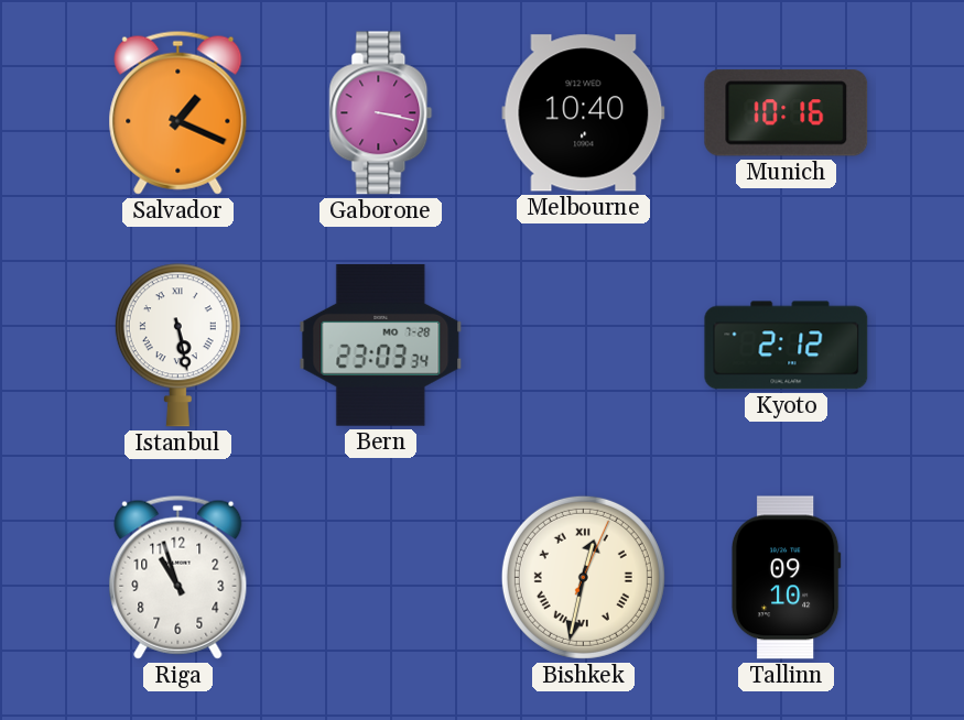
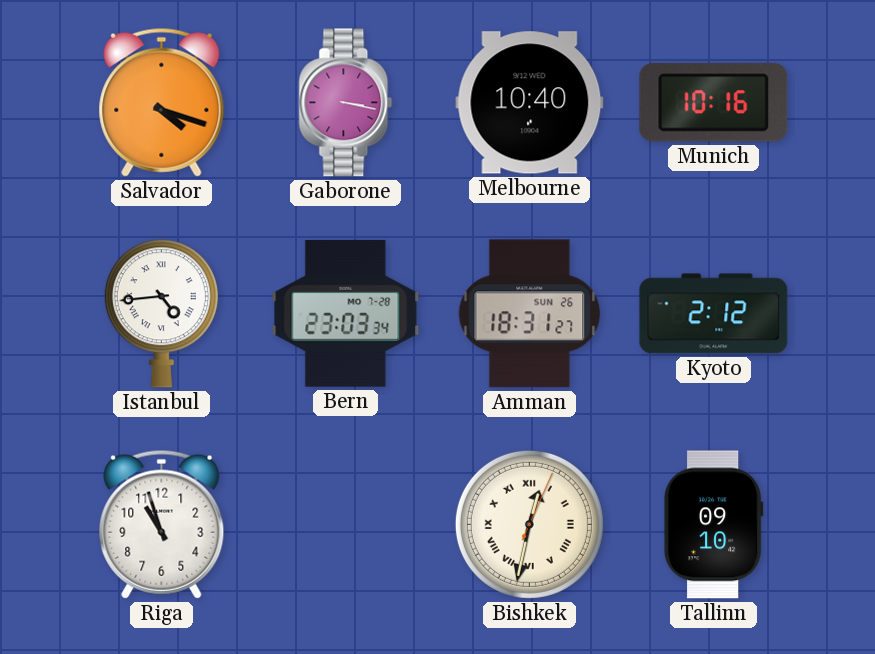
Salvador: 1:19 -> 4:18 (162, 102)
Istanbul: 5:28 -> 4:44 (161, 314)
Amman: none -> 18:31 (530, 314)
